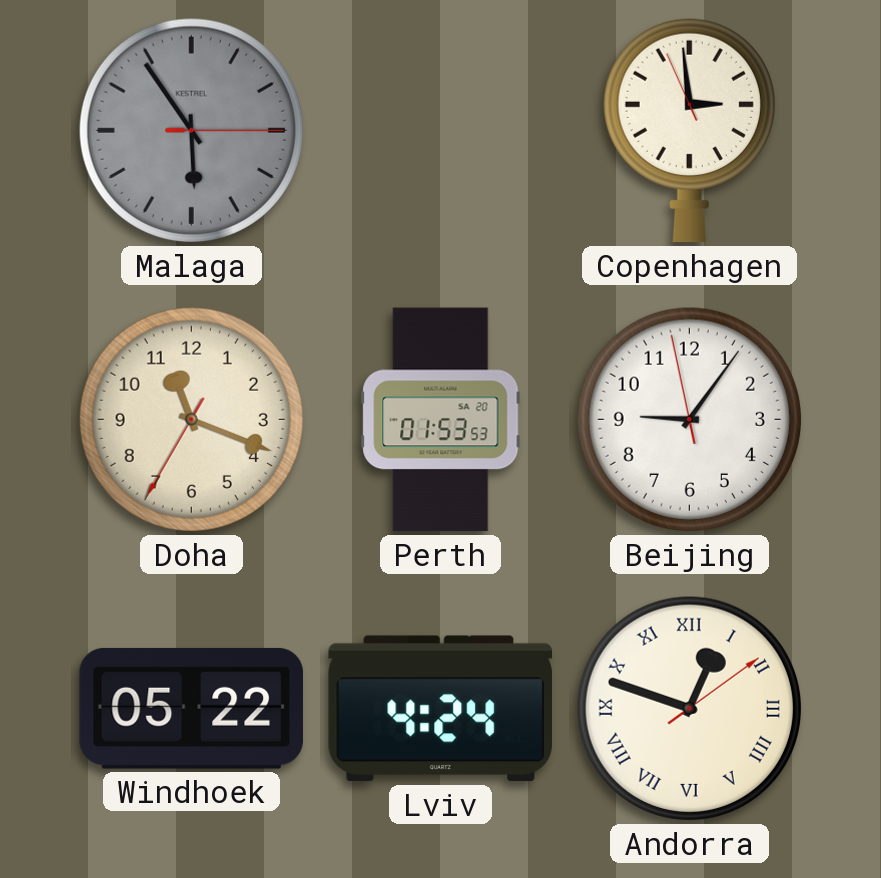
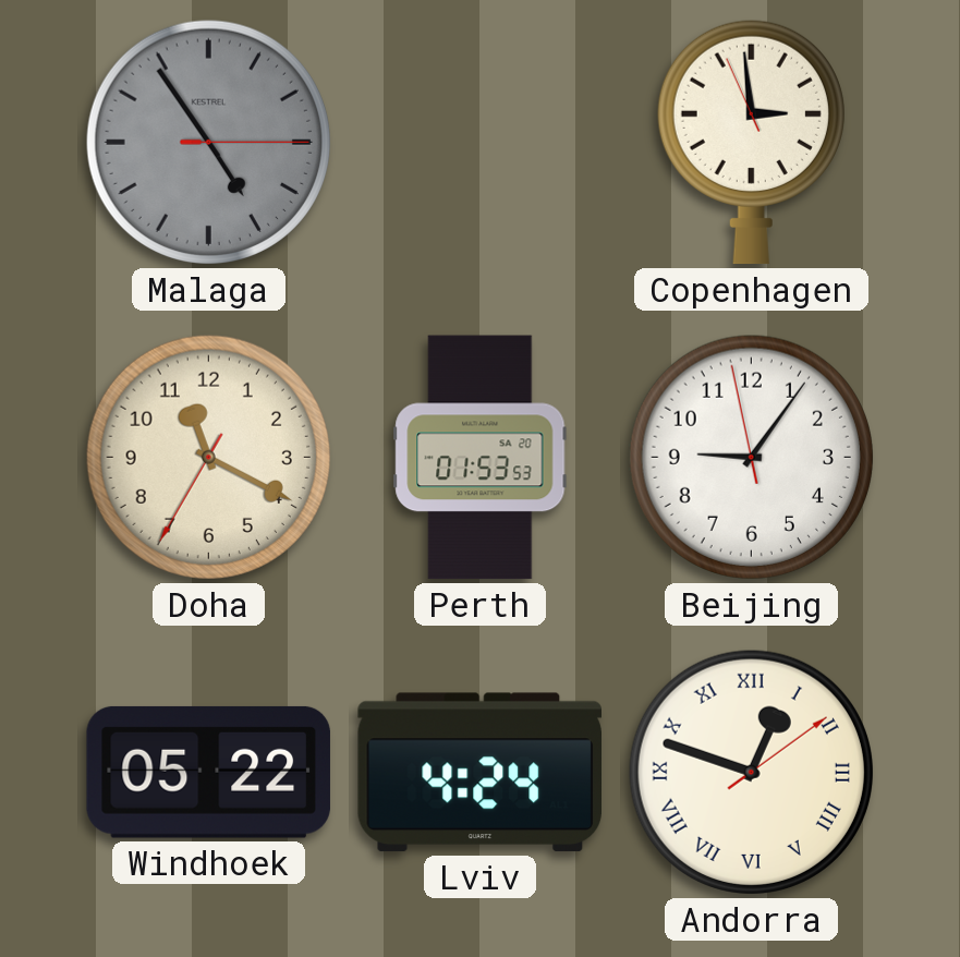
Malaga: 5:54 -> 4:54 (208, 142)
Doha: 11:18 -> 11:19 (208, 457)
